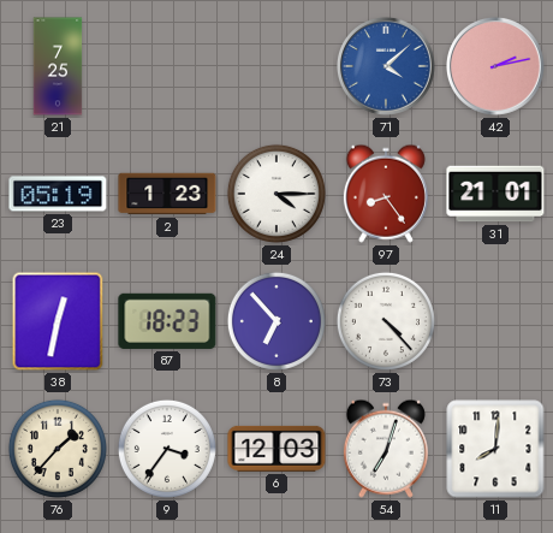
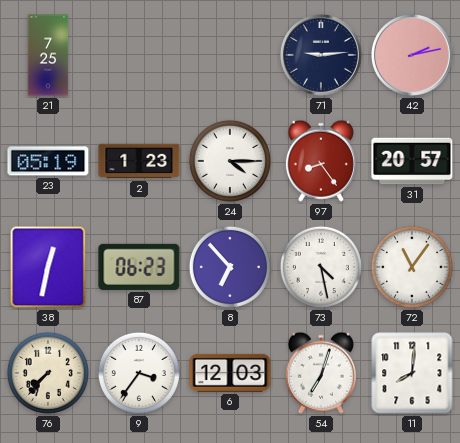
71: 4:08 -> 9:14 (322, 55)
71 dial: blue -> navy (322, 55)
31: 21:01 -> 20:57 (412, 161)
87: 18:23 -> 06:23 (139, 267)
73: 4:23 -> 4:28 (321, 267)
72: none -> 11:06 (412, 267)
76: 1:37 -> 7:37 (48, 373)
